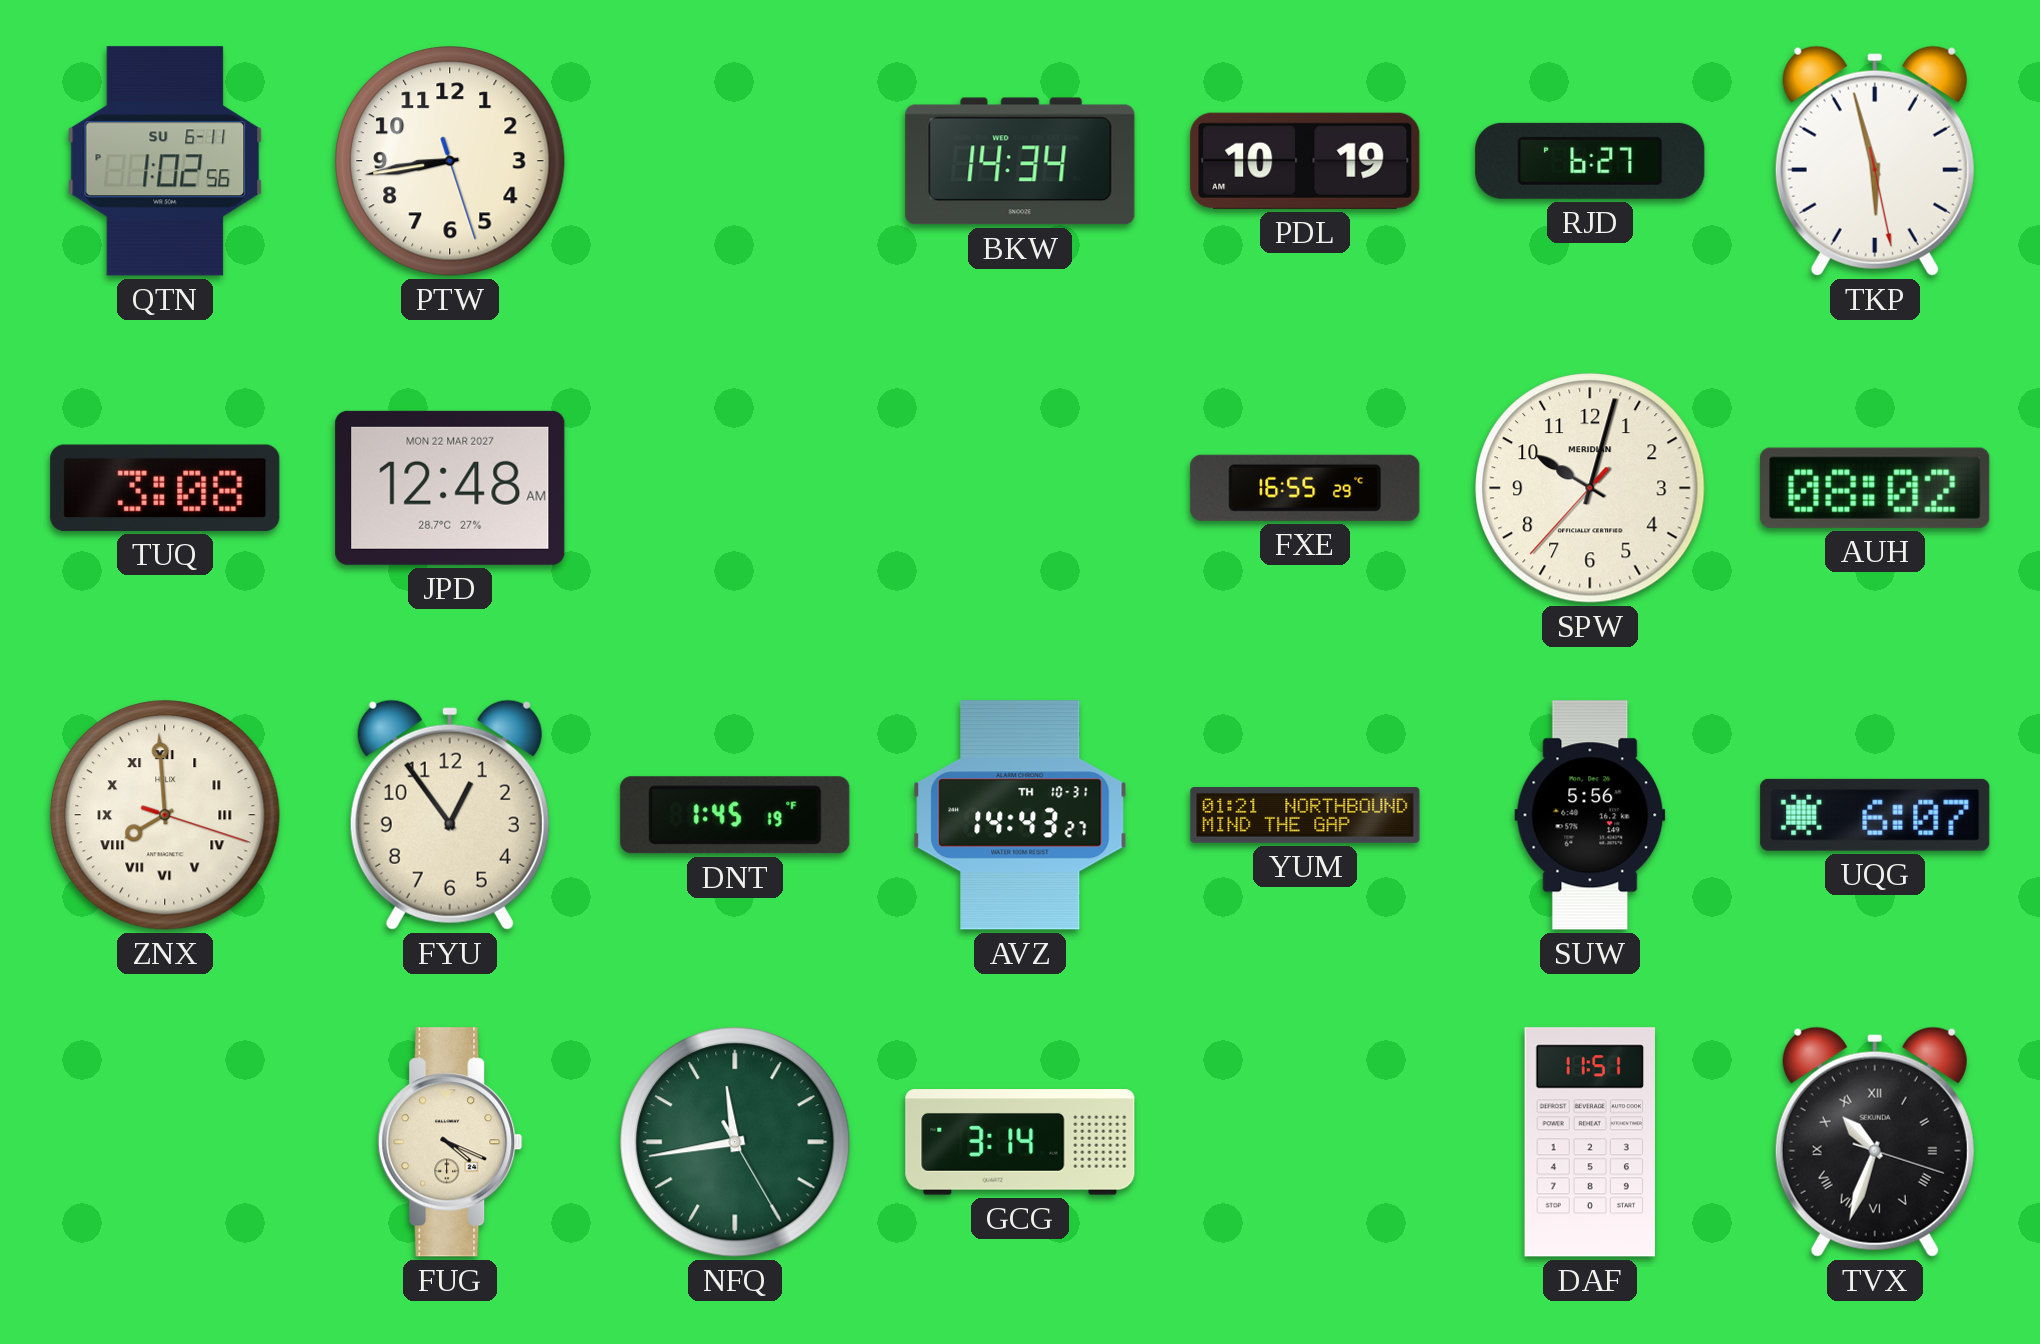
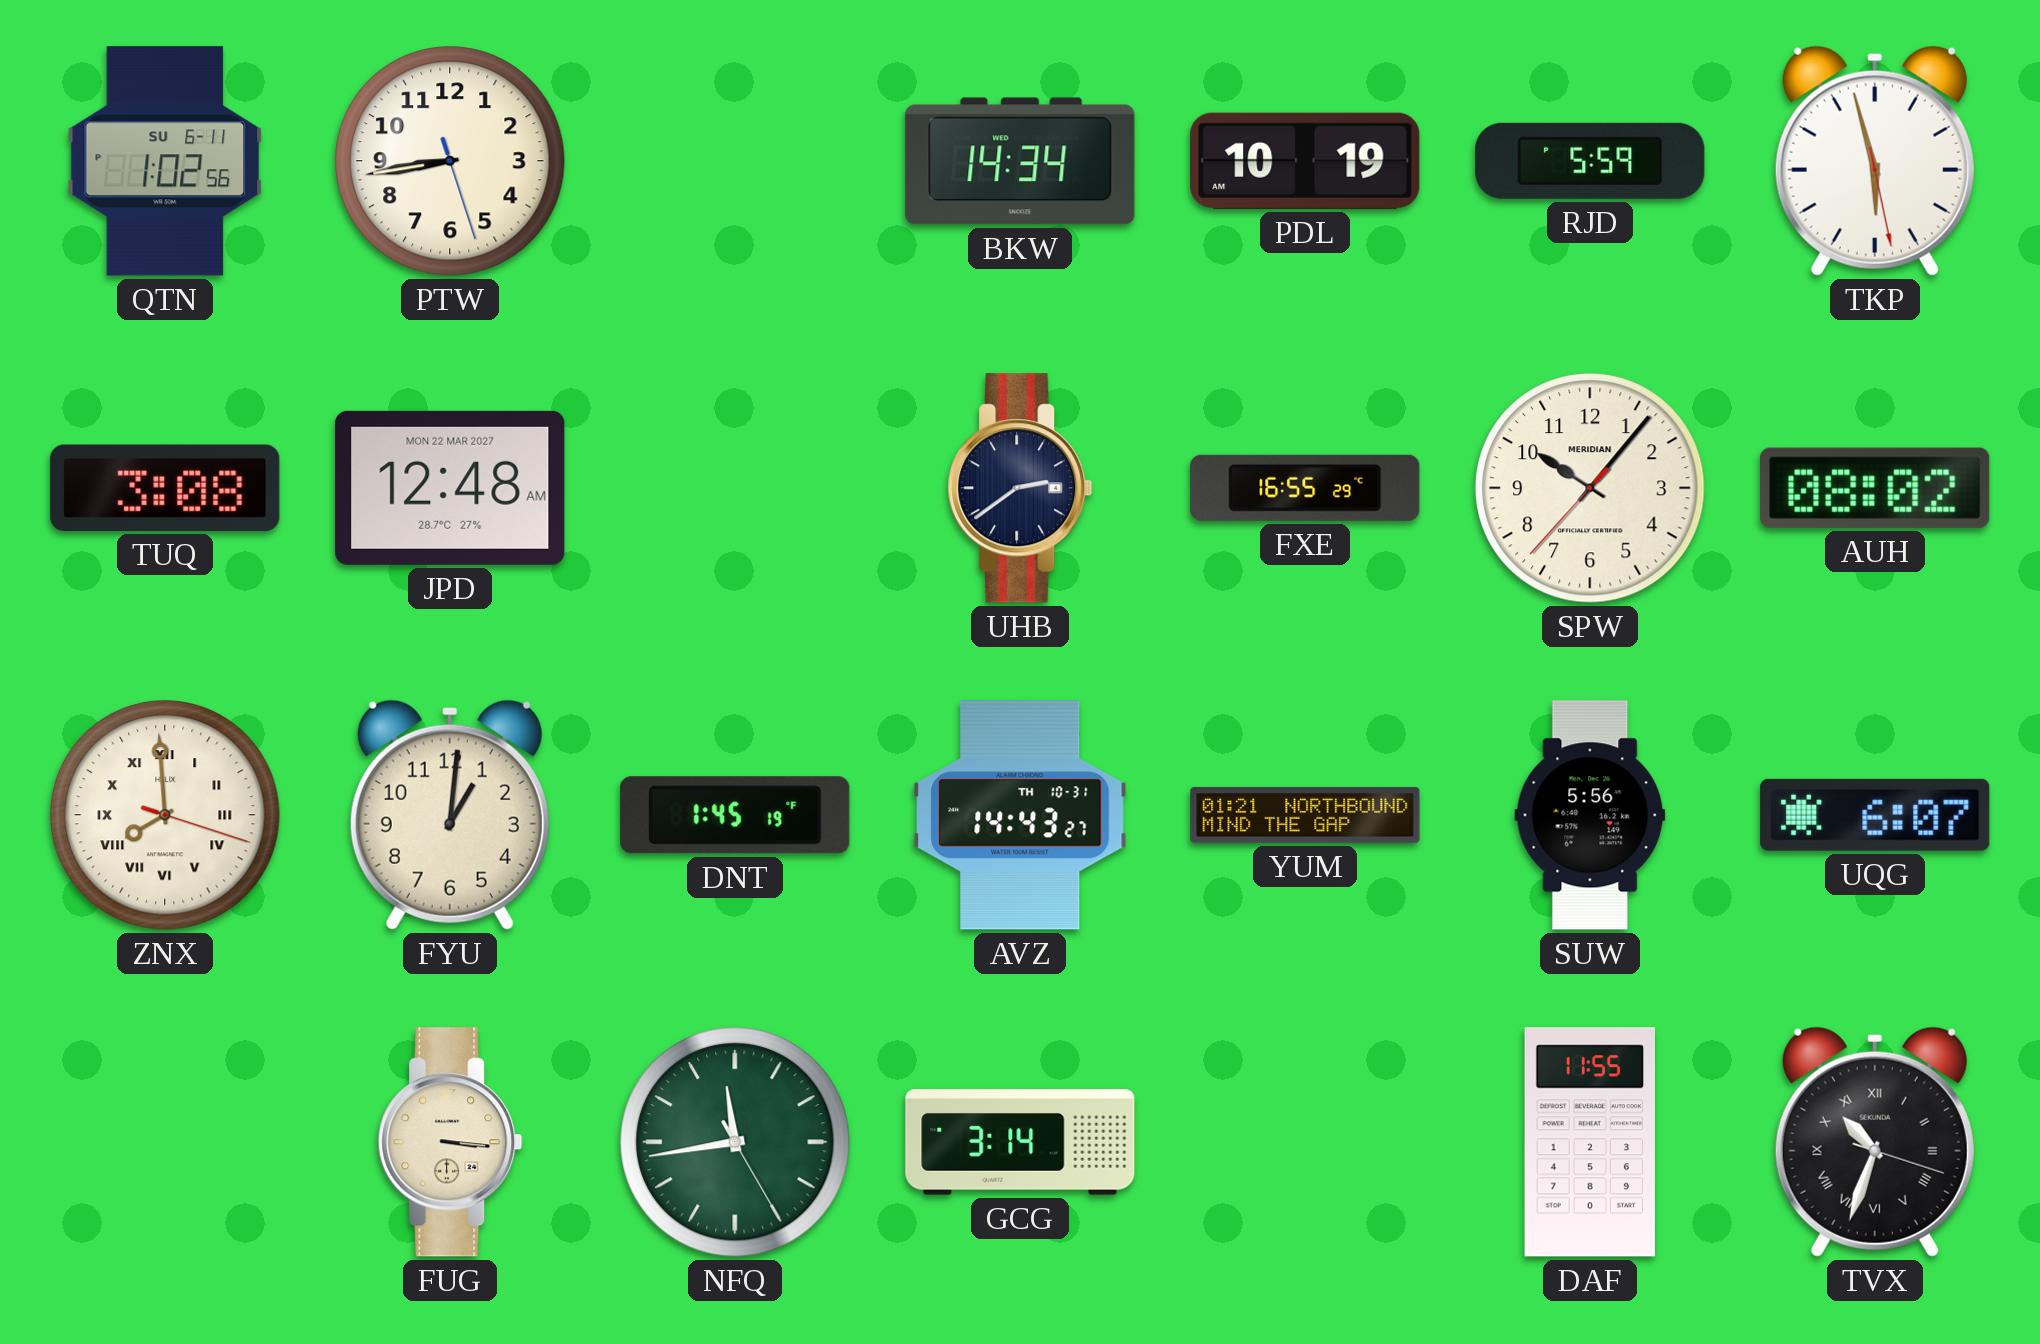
RJD: 6:27 -> 5:59 (1590, 161)
UHB: none -> 2:39 (1020, 488)
SPW: 10:02 -> 10:06 (1590, 488)
FYU: 12:54 -> 1:01 (450, 815)
FUG: 4:19 -> 3:16 (450, 1142)
DAF: 11:51 -> 11:55 (1590, 1142)
